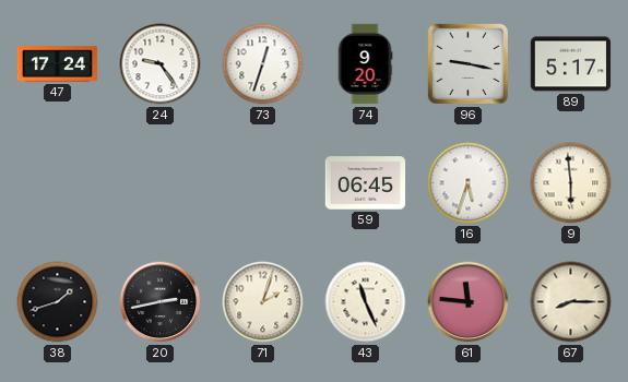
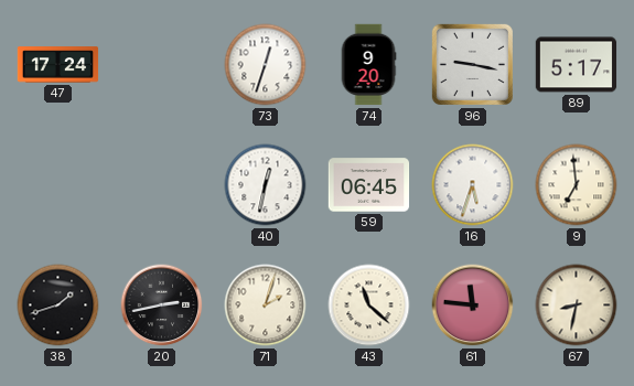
24: 9:24 -> none (161, 64)
40: none -> 12:32 (266, 185)
9: 5:59 -> 6:59 (577, 185)
43: 11:26 -> 11:22 (369, 305)
67: 8:15 -> 8:32 (577, 305)
